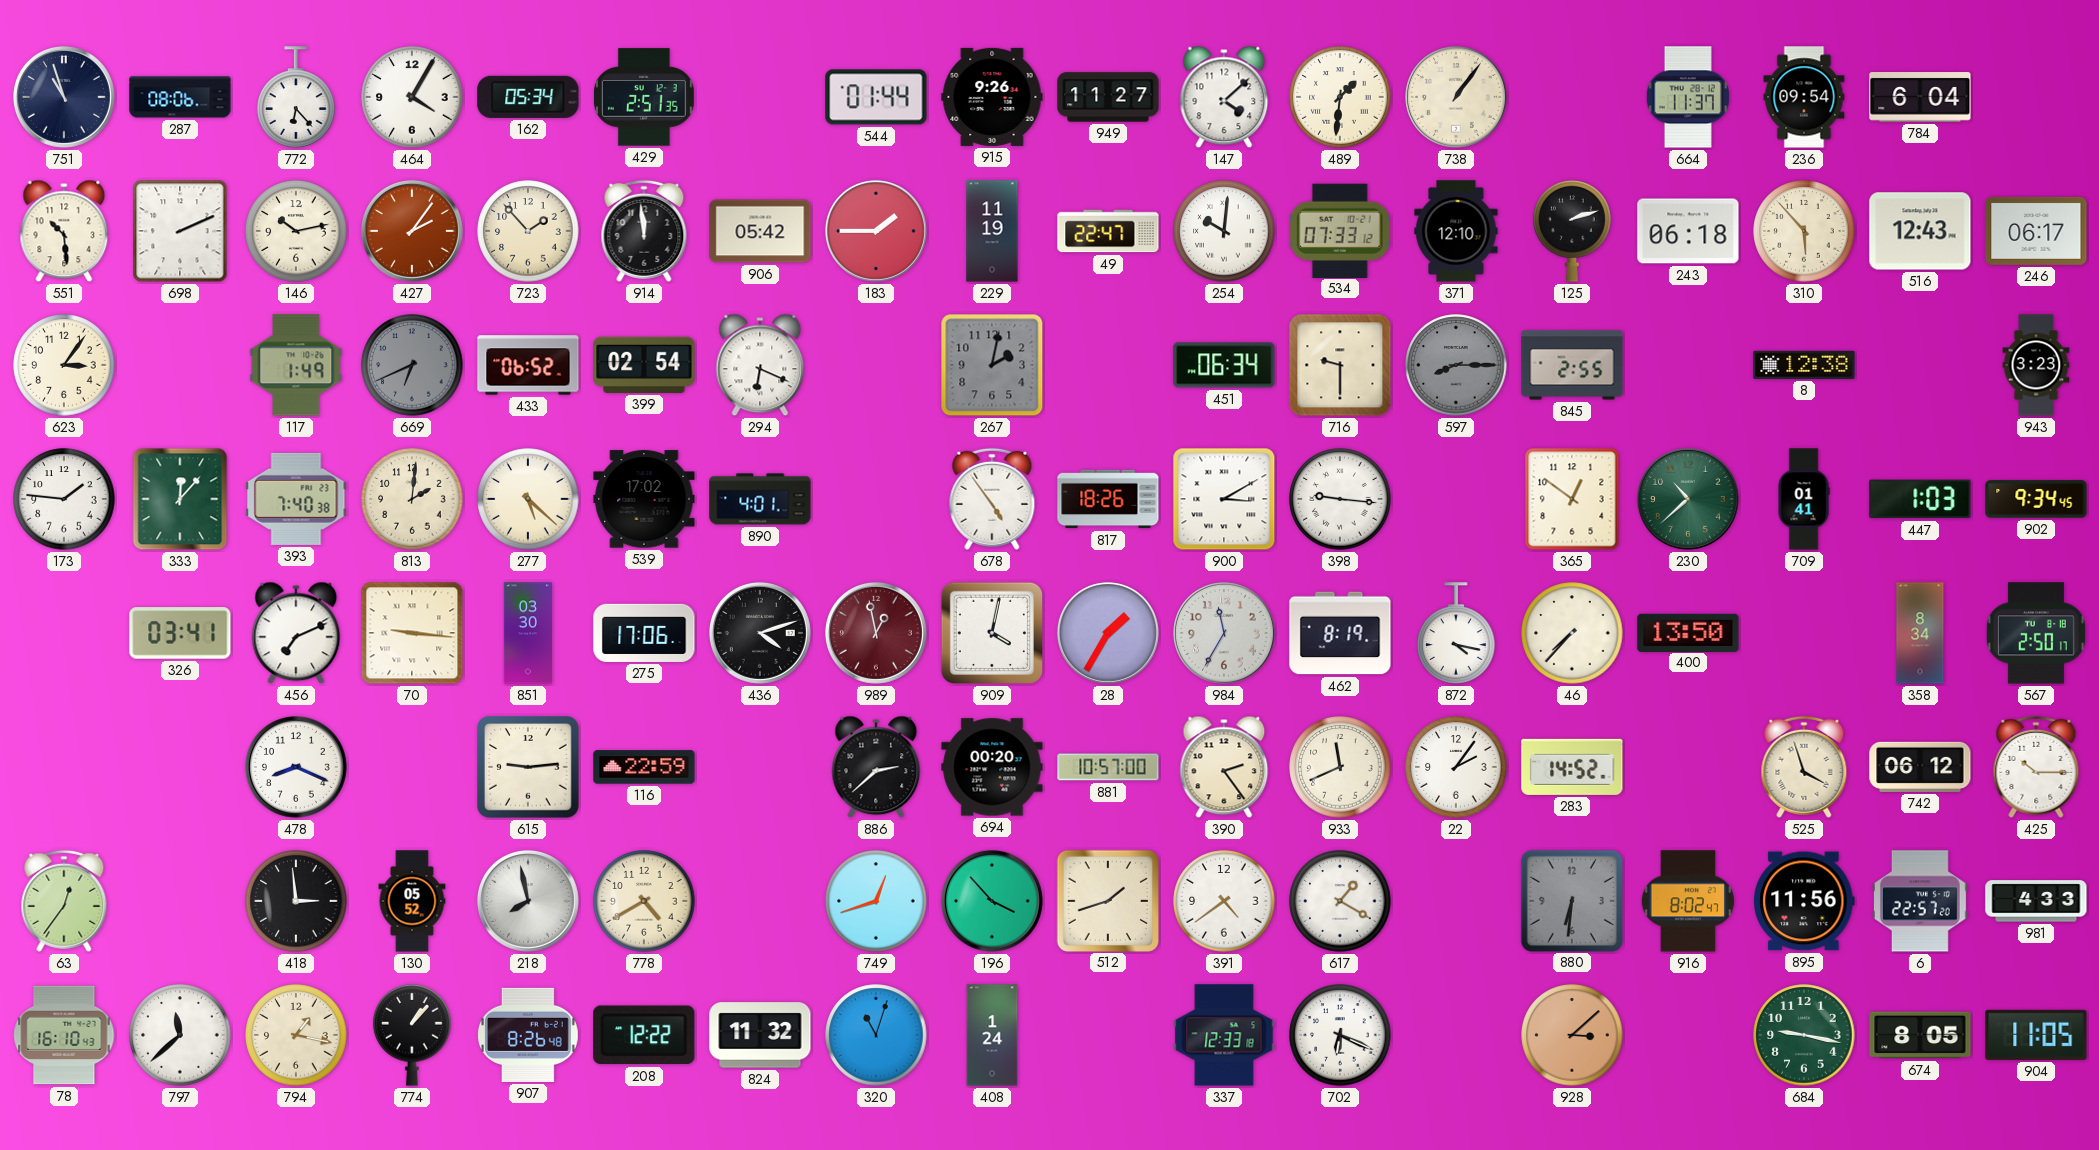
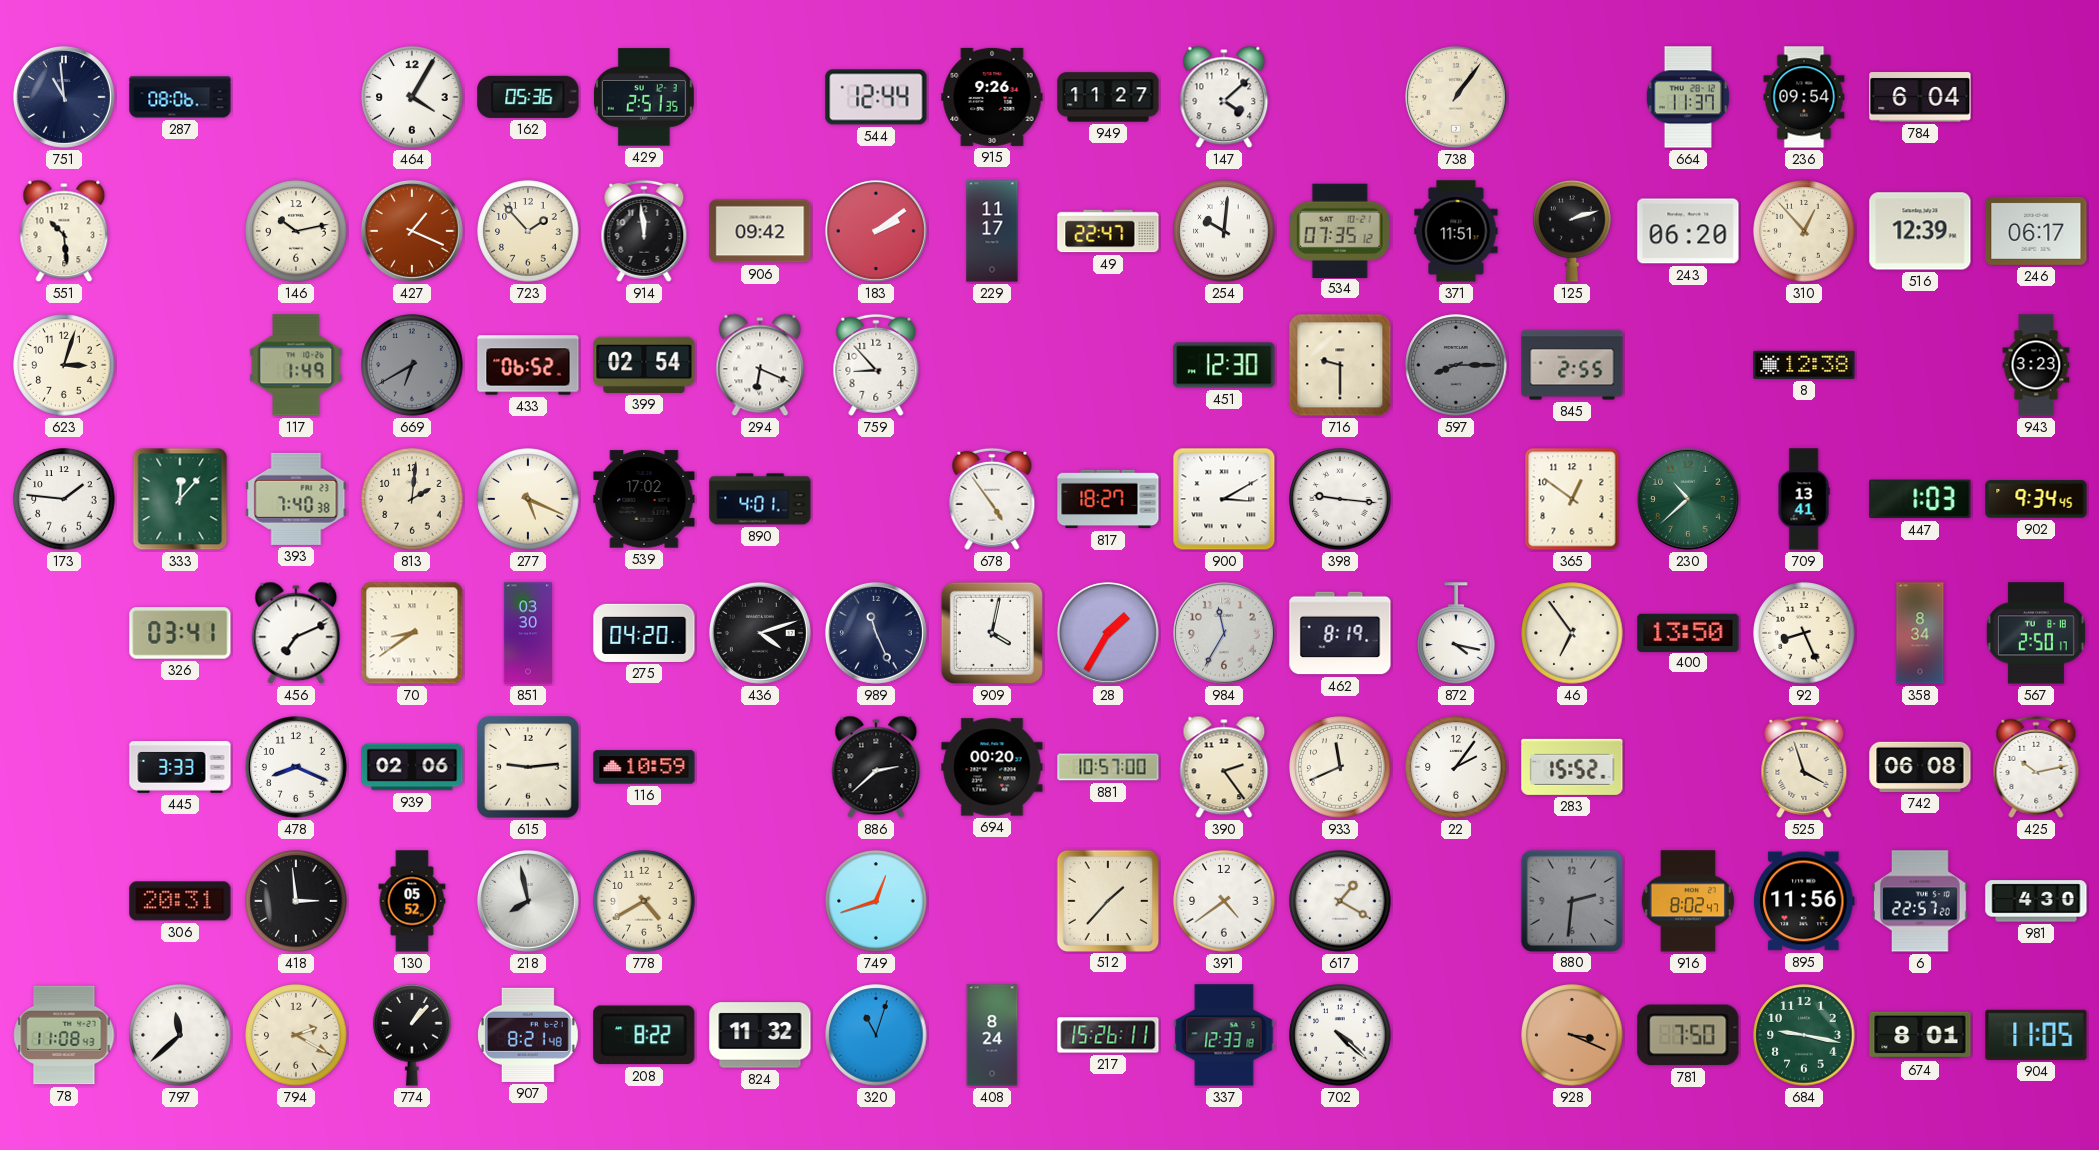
751: 10:57 -> 10:59 (64, 97)
772: 6:23 -> none (296, 97)
162: 05:34 -> 05:36 (528, 97)
544: 01:44 -> 12:44 (876, 97)
489: 1:31 -> none (1340, 97)
698: 2:11 -> none (180, 231)
427: 2:06 -> 1:19 (412, 231)
906: 05:42 -> 09:42 (760, 231)
183: 1:45 -> 2:09 (876, 231)
229: 11:19 -> 11:17 (992, 231)
534: 07:33 -> 07:35 (1340, 230)
371: 12:10 -> 11:51 (1456, 231)
243: 06:18 -> 06:20 (1688, 231)
310: 5:53 -> 12:53 (1804, 231)
516: 12:43 -> 12:39 (1920, 231)
623: 3:06 -> 3:03 (64, 365)
669: 6:41 -> 6:40 (412, 365)
759: none -> 8:53 (876, 365)
267: 2:02 -> none (992, 365)
451: 06:34 -> 12:30 (1224, 365)
277: 5:22 -> 5:19 (528, 499)
817: 18:26 -> 18:27 (1108, 499)
709: 01:41 -> 13:41 (1804, 499)
70: 9:16 -> 8:39 (412, 633)
275: 17:06 -> 04:20 (644, 633)
989: 12:58 -> 11:26 (876, 633)
989 dial: burgundy -> navy (876, 633)
46: 7:37 -> 6:54 (1572, 633)
92: none -> 8:26 (1804, 633)
445: none -> 3:33 (180, 768)
939: none -> 02:06 (412, 767)
116: 22:59 -> 10:59 (644, 767)
283: 14:52 -> 15:52 (1572, 767)
742: 06:12 -> 06:08 (1920, 767)
425: 10:15 -> 10:13 (2036, 767)
63: 12:36 -> none (64, 901)
306: none -> 20:31 (180, 901)
196: 3:53 -> none (992, 901)
512: 1:42 -> 1:37 (1107, 900)
880: 6:31 -> 2:31 (1571, 900)
981: 4:33 -> 4:30 (2036, 901)
78: 16:10 -> 11:08 (64, 1035)
794: 1:17 -> 2:20 (296, 1035)
907: 8:26 -> 8:21 (528, 1035)
208: 12:22 -> 8:22 (644, 1035)
408: 1:24 -> 8:24 (992, 1035)
217: none -> 15:26 (1108, 1035)
702: 6:19 -> 4:22 (1340, 1035)
928: 3:08 -> 3:19 (1572, 1035)
781: none -> 7:50 (1688, 1035)
674: 8:05 -> 8:01 (1920, 1035)
